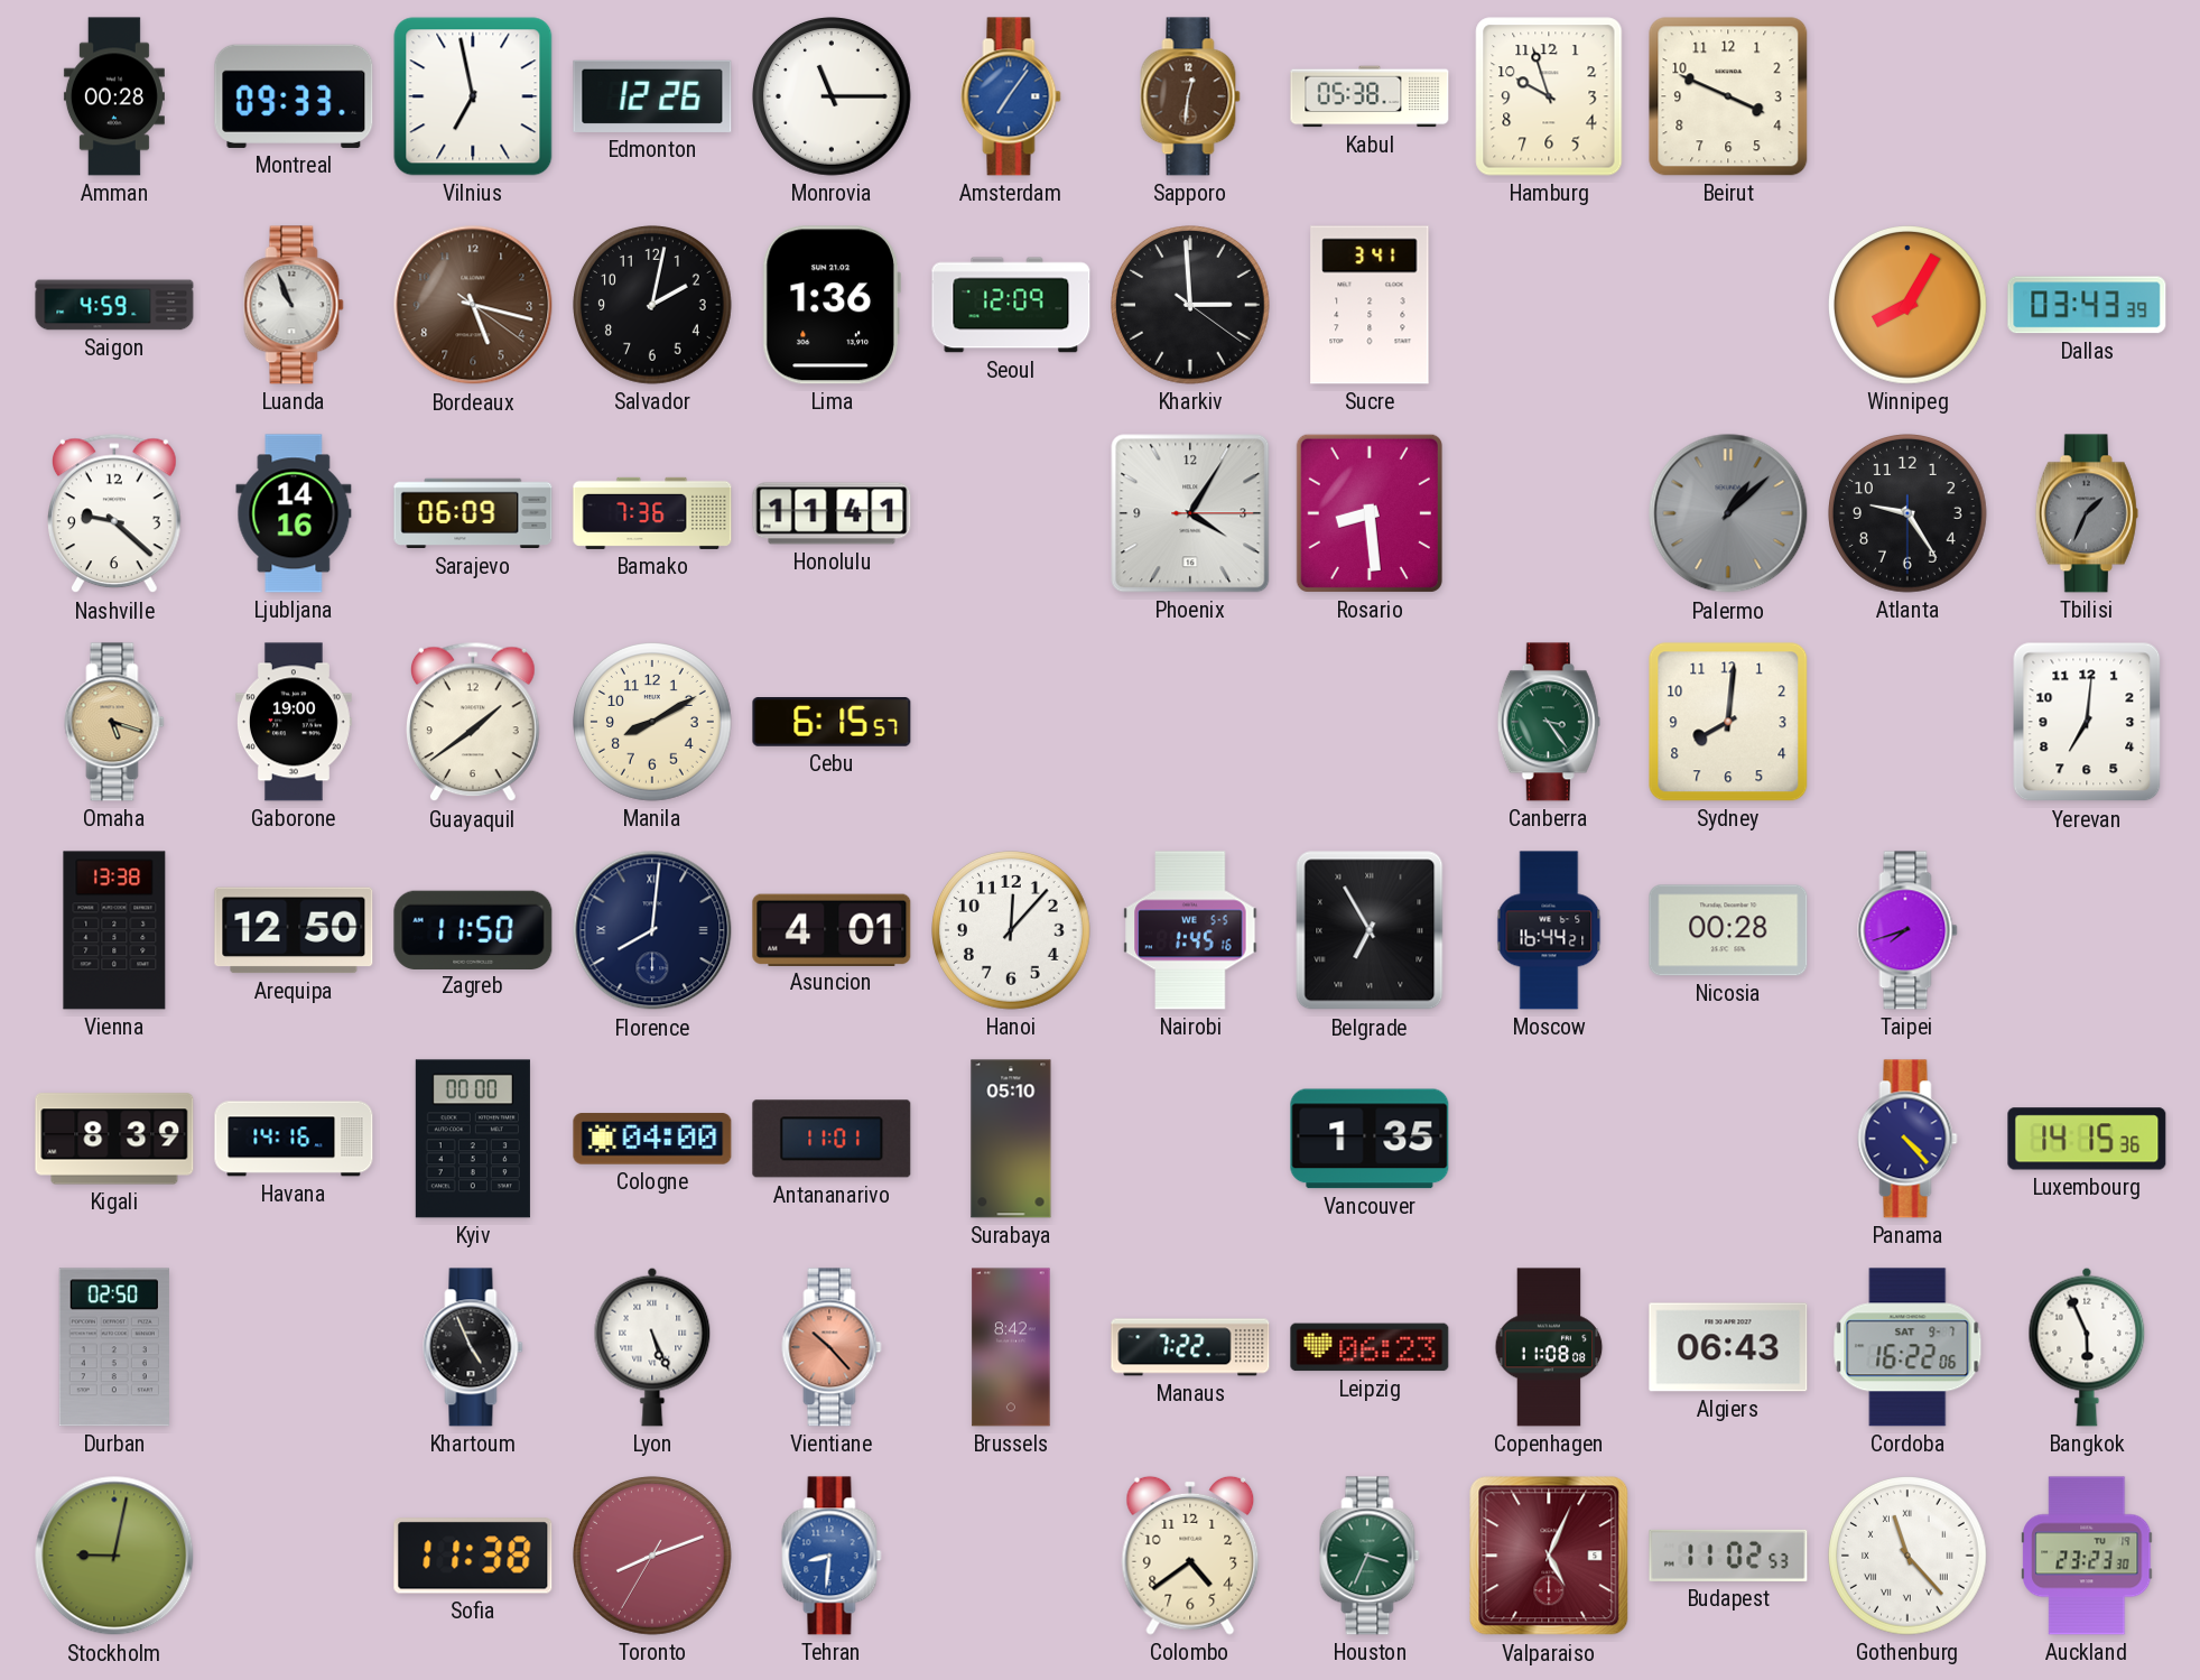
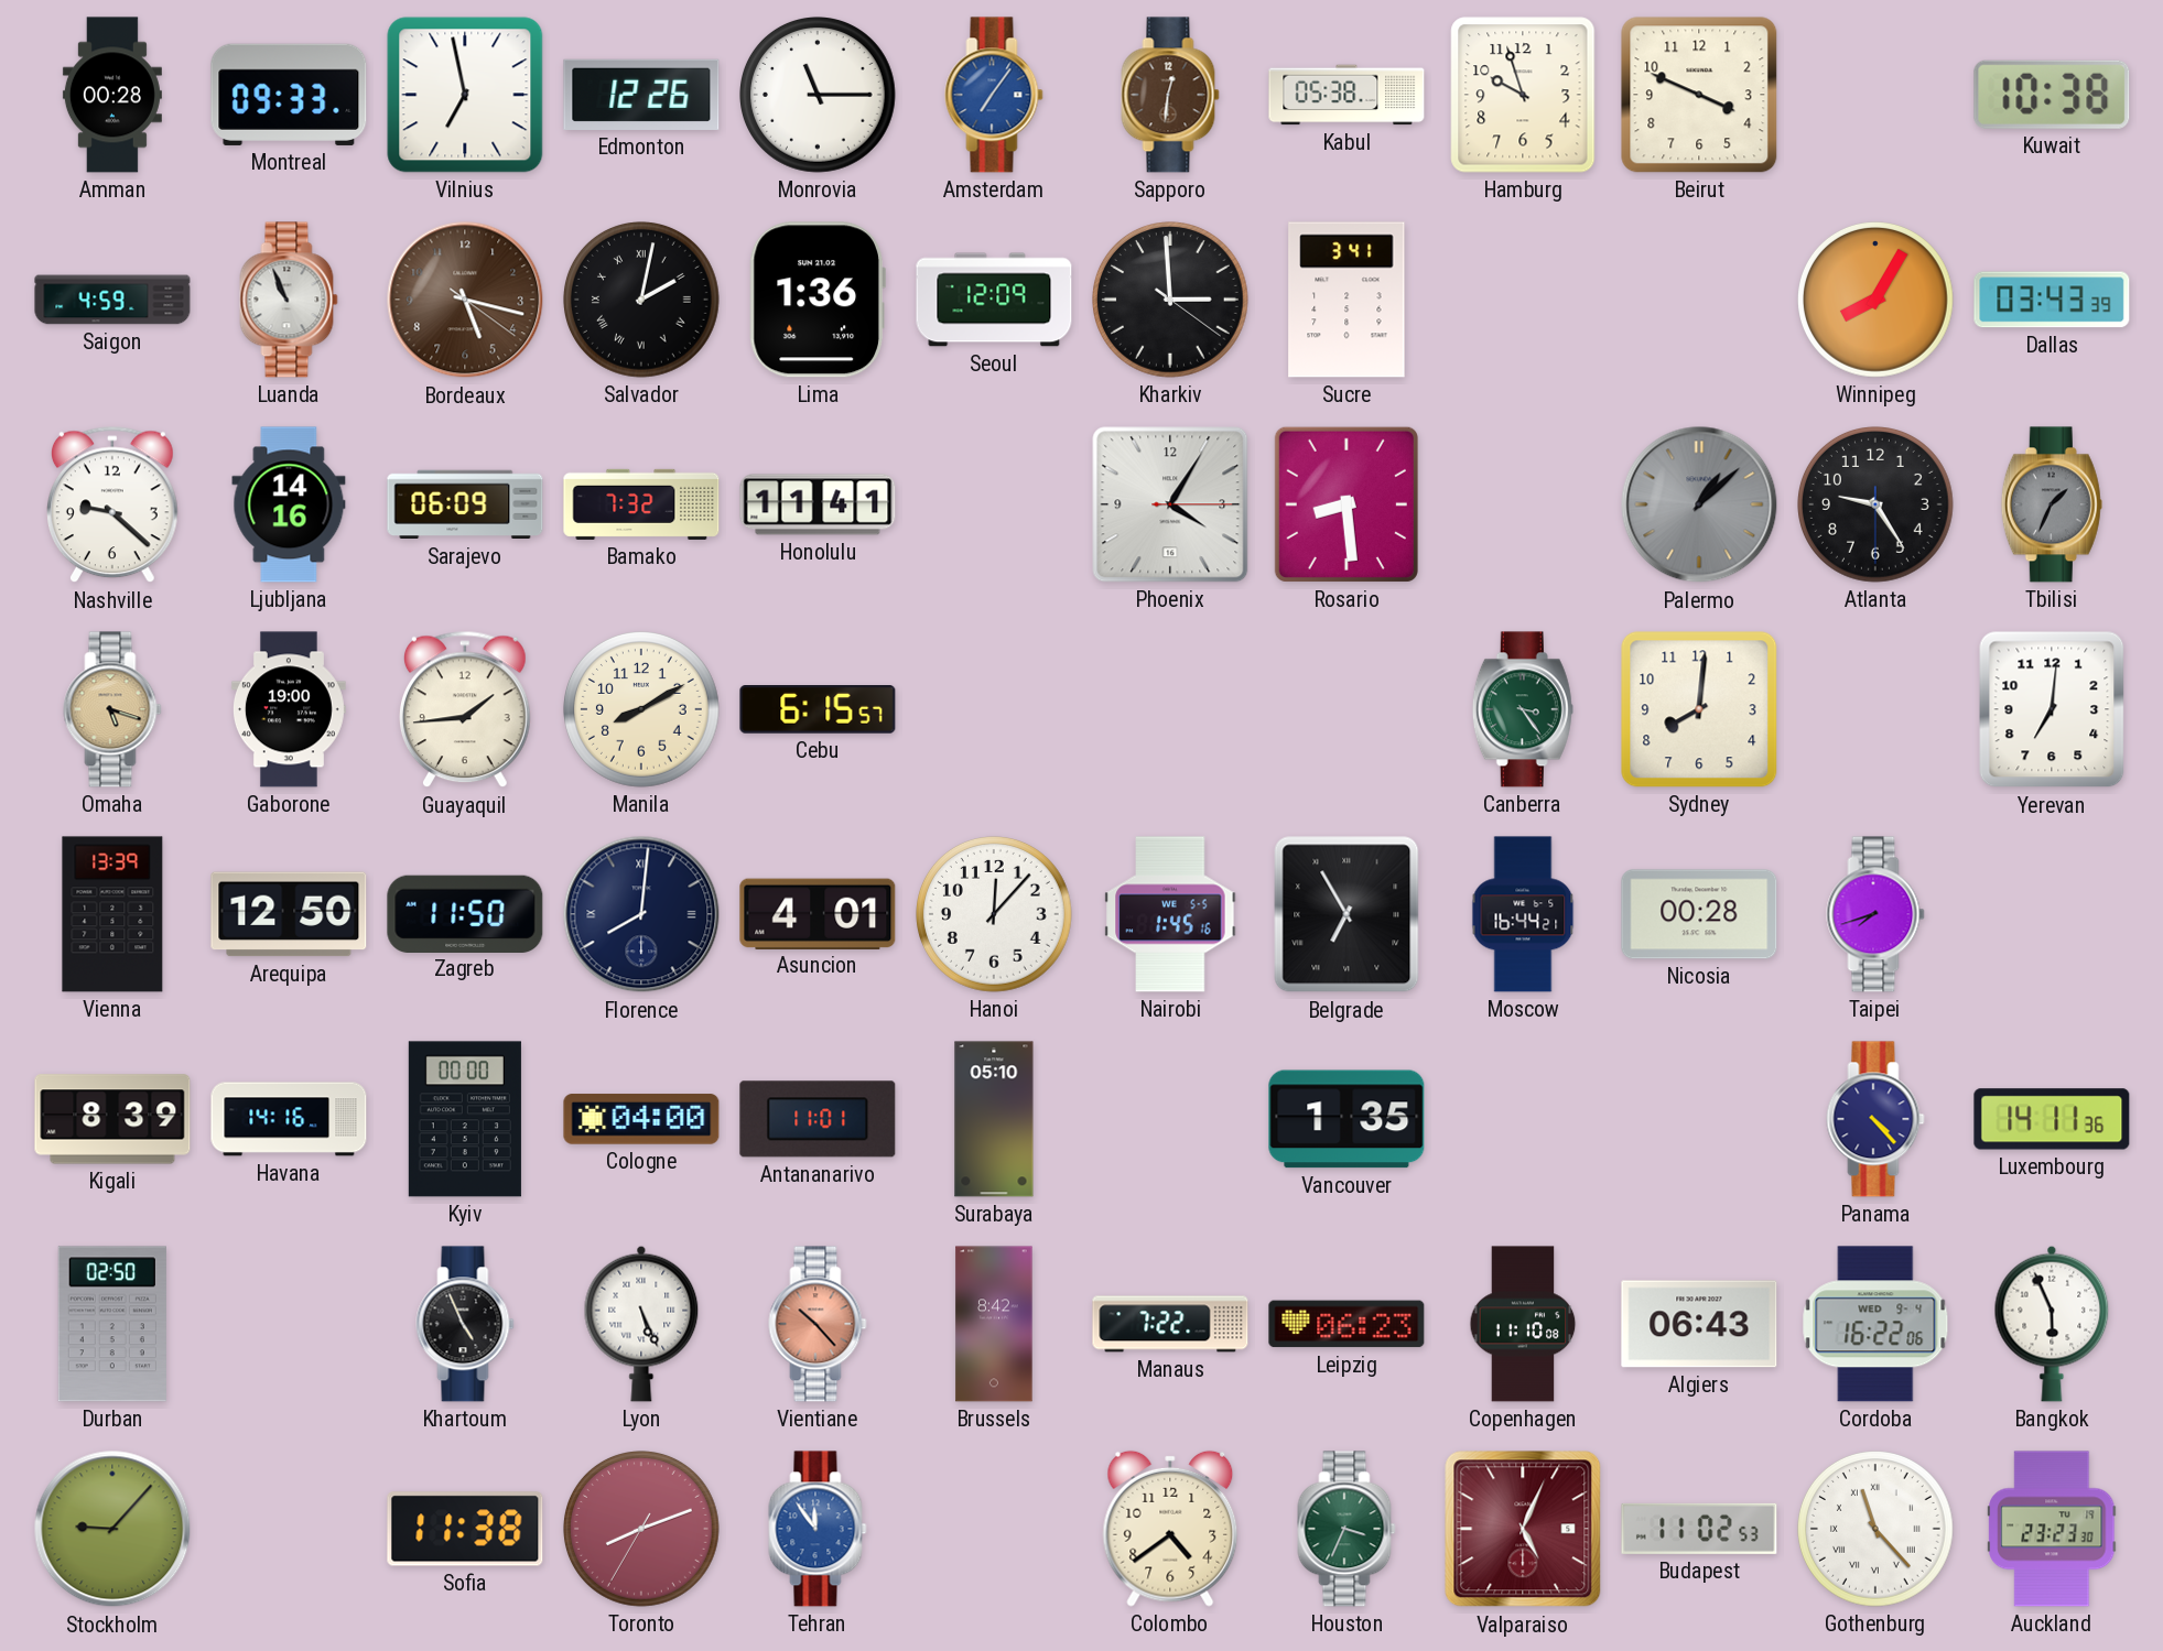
Kuwait: none -> 10:38 (2052, 95)
Salvador numerals: Arabic -> Roman (642, 301)
Bamako: 7:36 -> 7:32 (641, 504)
Guayaquil: 1:39 -> 1:44 (466, 709)
Vienna: 13:38 -> 13:39 (112, 914)
Luxembourg: 14:15 -> 14:11 (2052, 1119)
Copenhagen: 11:08 -> 11:10 (1523, 1324)
Cordoba date: SAT 9-7 -> WED 9-4 (1875, 1324)
Stockholm: 9:02 -> 9:07 (112, 1529)
Tehran: 8:31 -> 11:54 (818, 1529)
